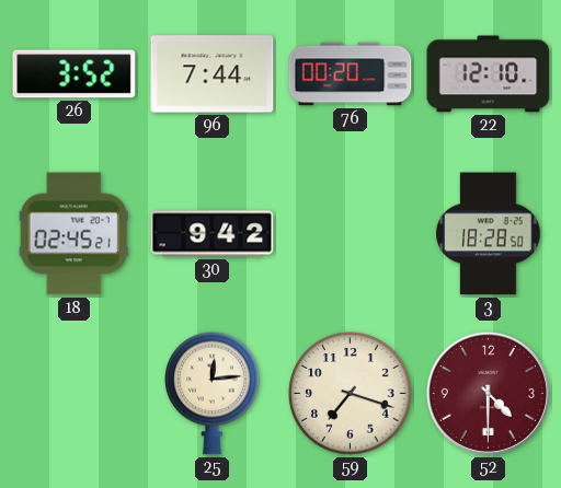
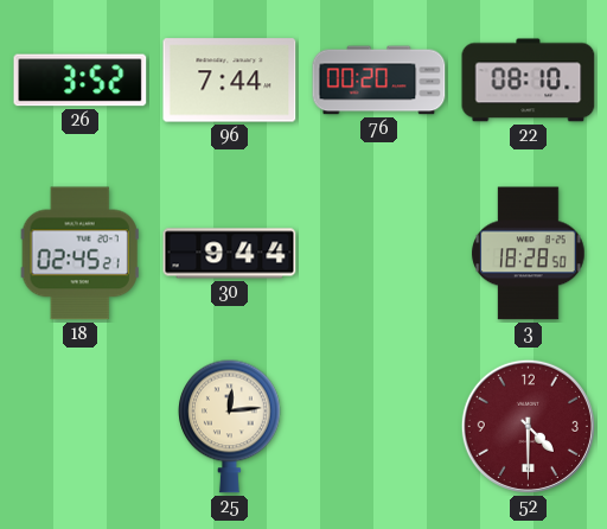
22: 12:10 -> 08:10 (529, 81)
30: 9:42 -> 9:44 (230, 254)
59: 7:18 -> none (351, 394)
